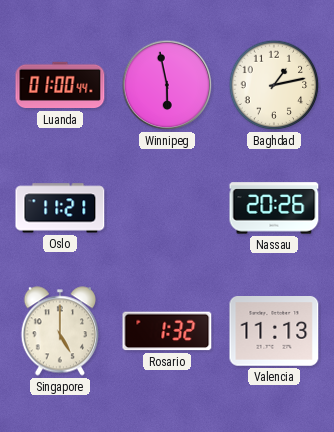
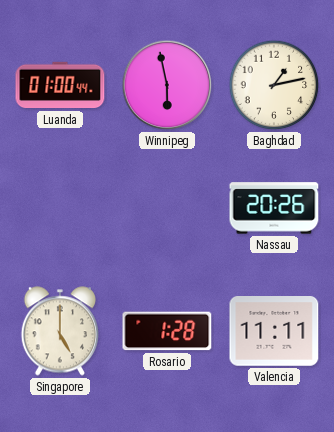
Oslo: 11:21 -> none (60, 208)
Rosario: 1:32 -> 1:28 (167, 331)
Valencia: 11:13 -> 11:11 (274, 331)
